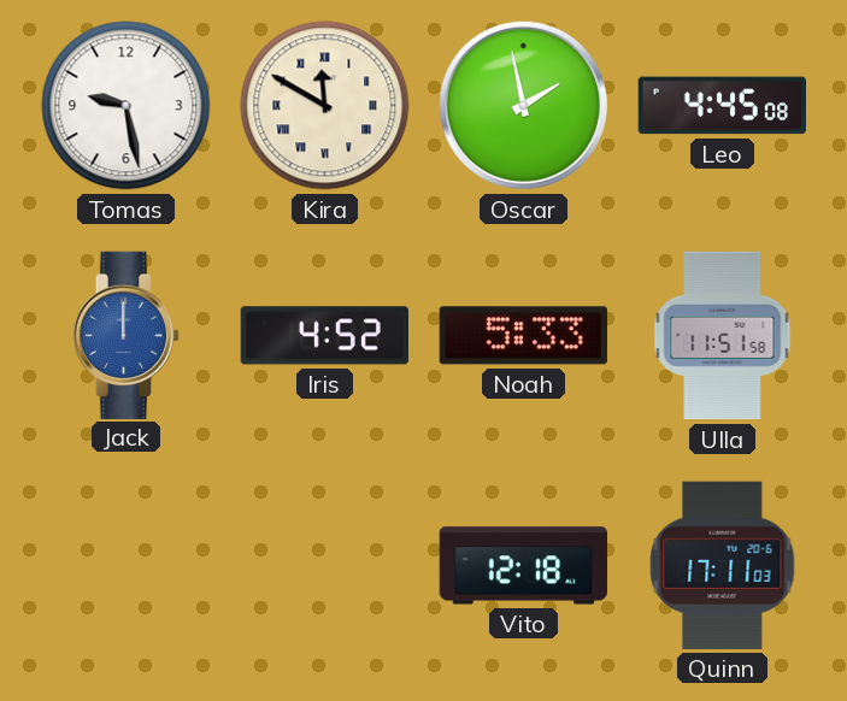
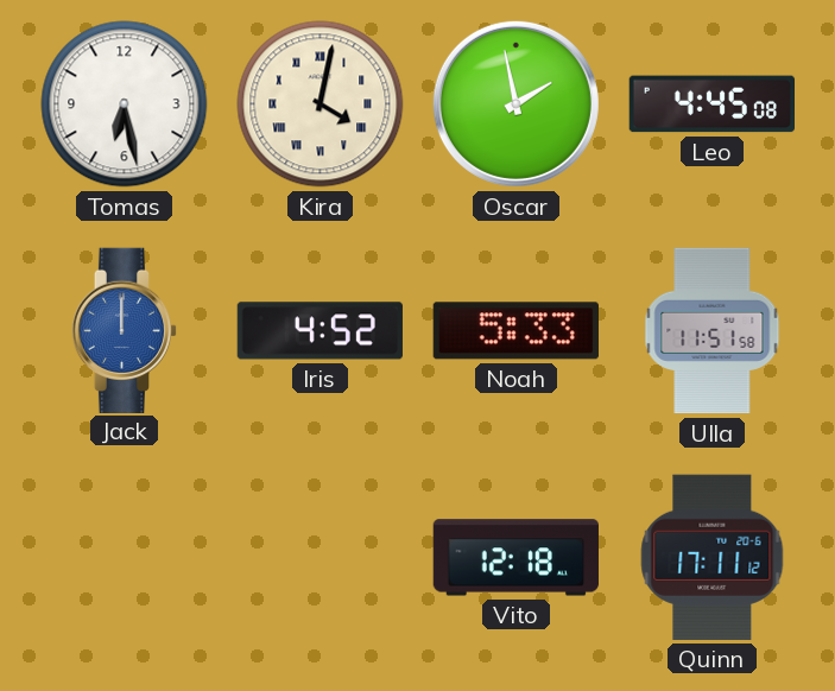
Tomas: 9:28 -> 6:28 (125, 104)
Kira: 11:50 -> 4:02 (321, 104)
Quinn: 17:11:03 -> 17:11:12 (713, 557)
